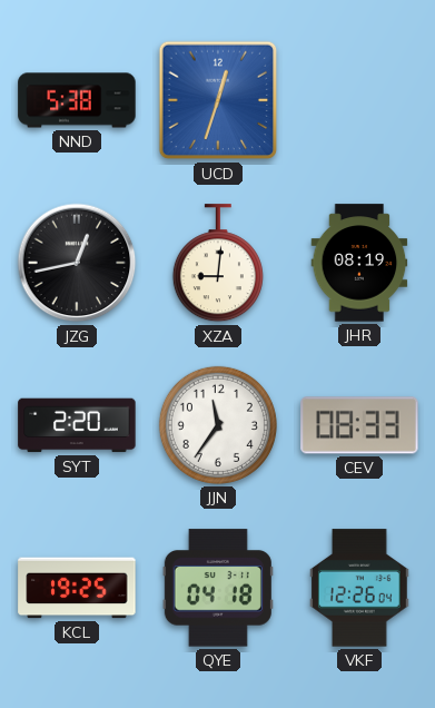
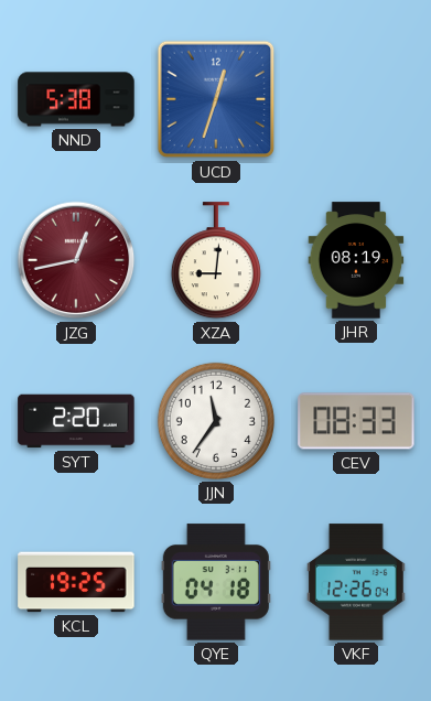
JZG dial: black -> burgundy (76, 260)
